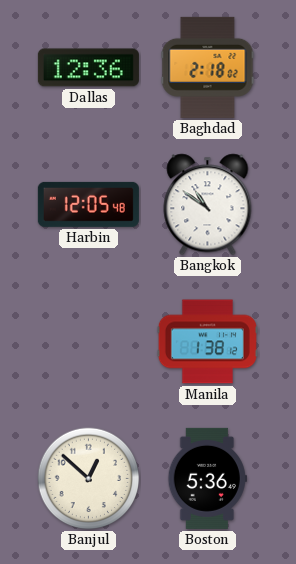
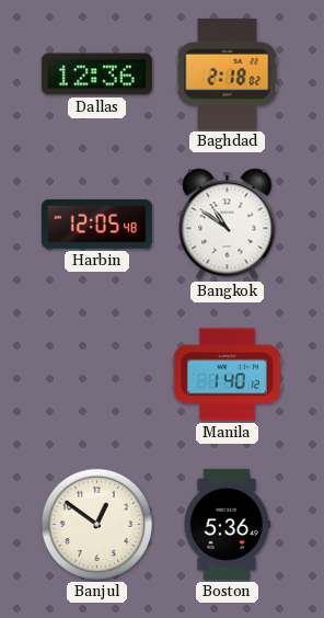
Manila: 1:38 -> 1:40 (227, 375)
Banjul: 12:52 -> 12:51 (97, 525)
